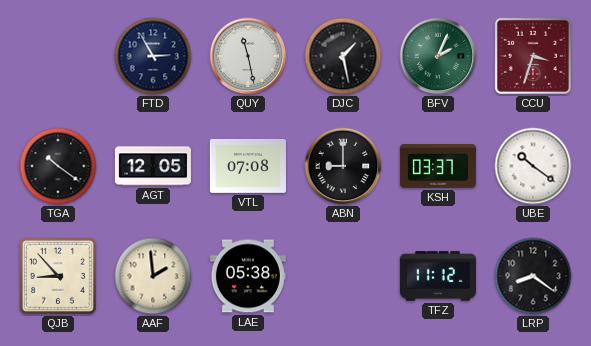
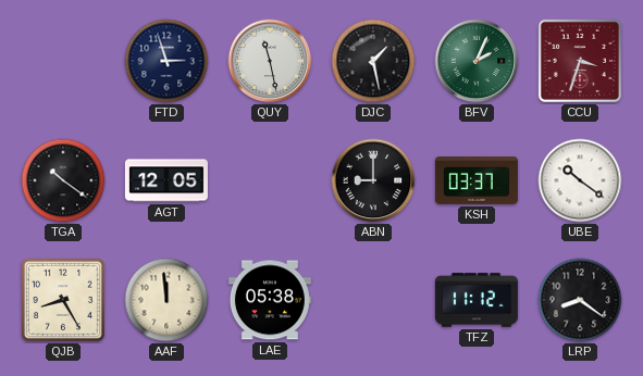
FTD: 2:55 -> 2:57 (166, 61)
VTL: 07:08 -> none (248, 167)
QJB: 8:53 -> 8:25 (63, 300)
AAF: 1:59 -> 11:59 (166, 300)
